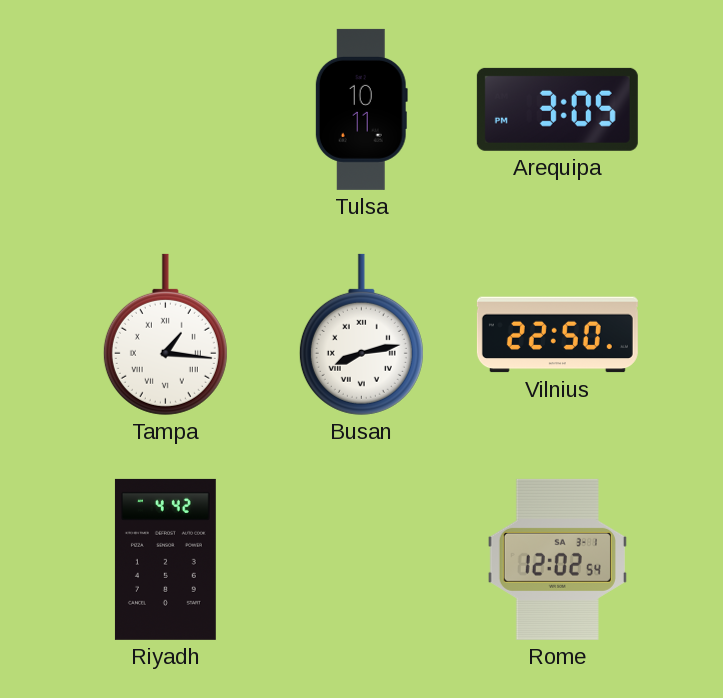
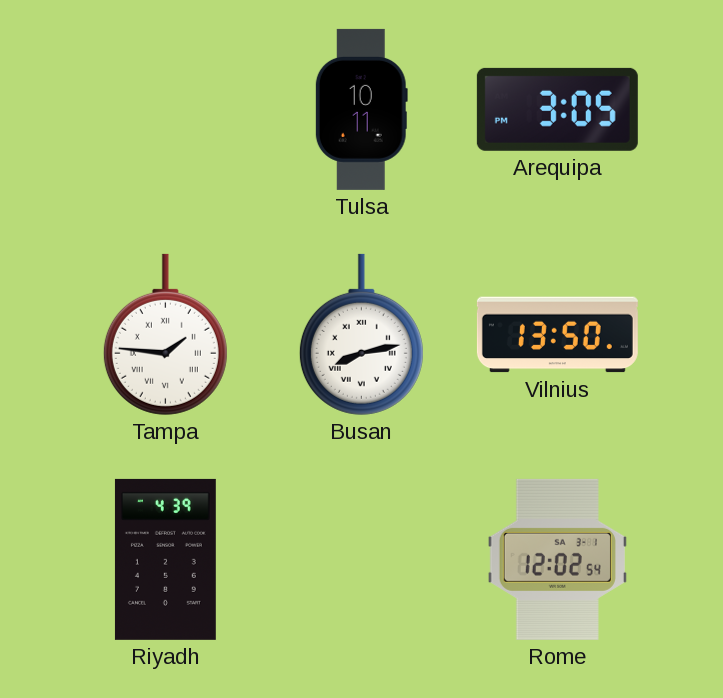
Tampa: 1:16 -> 1:46 (165, 334)
Vilnius: 22:50 -> 13:50 (557, 335)
Riyadh: 4:42 -> 4:39 (165, 559)
